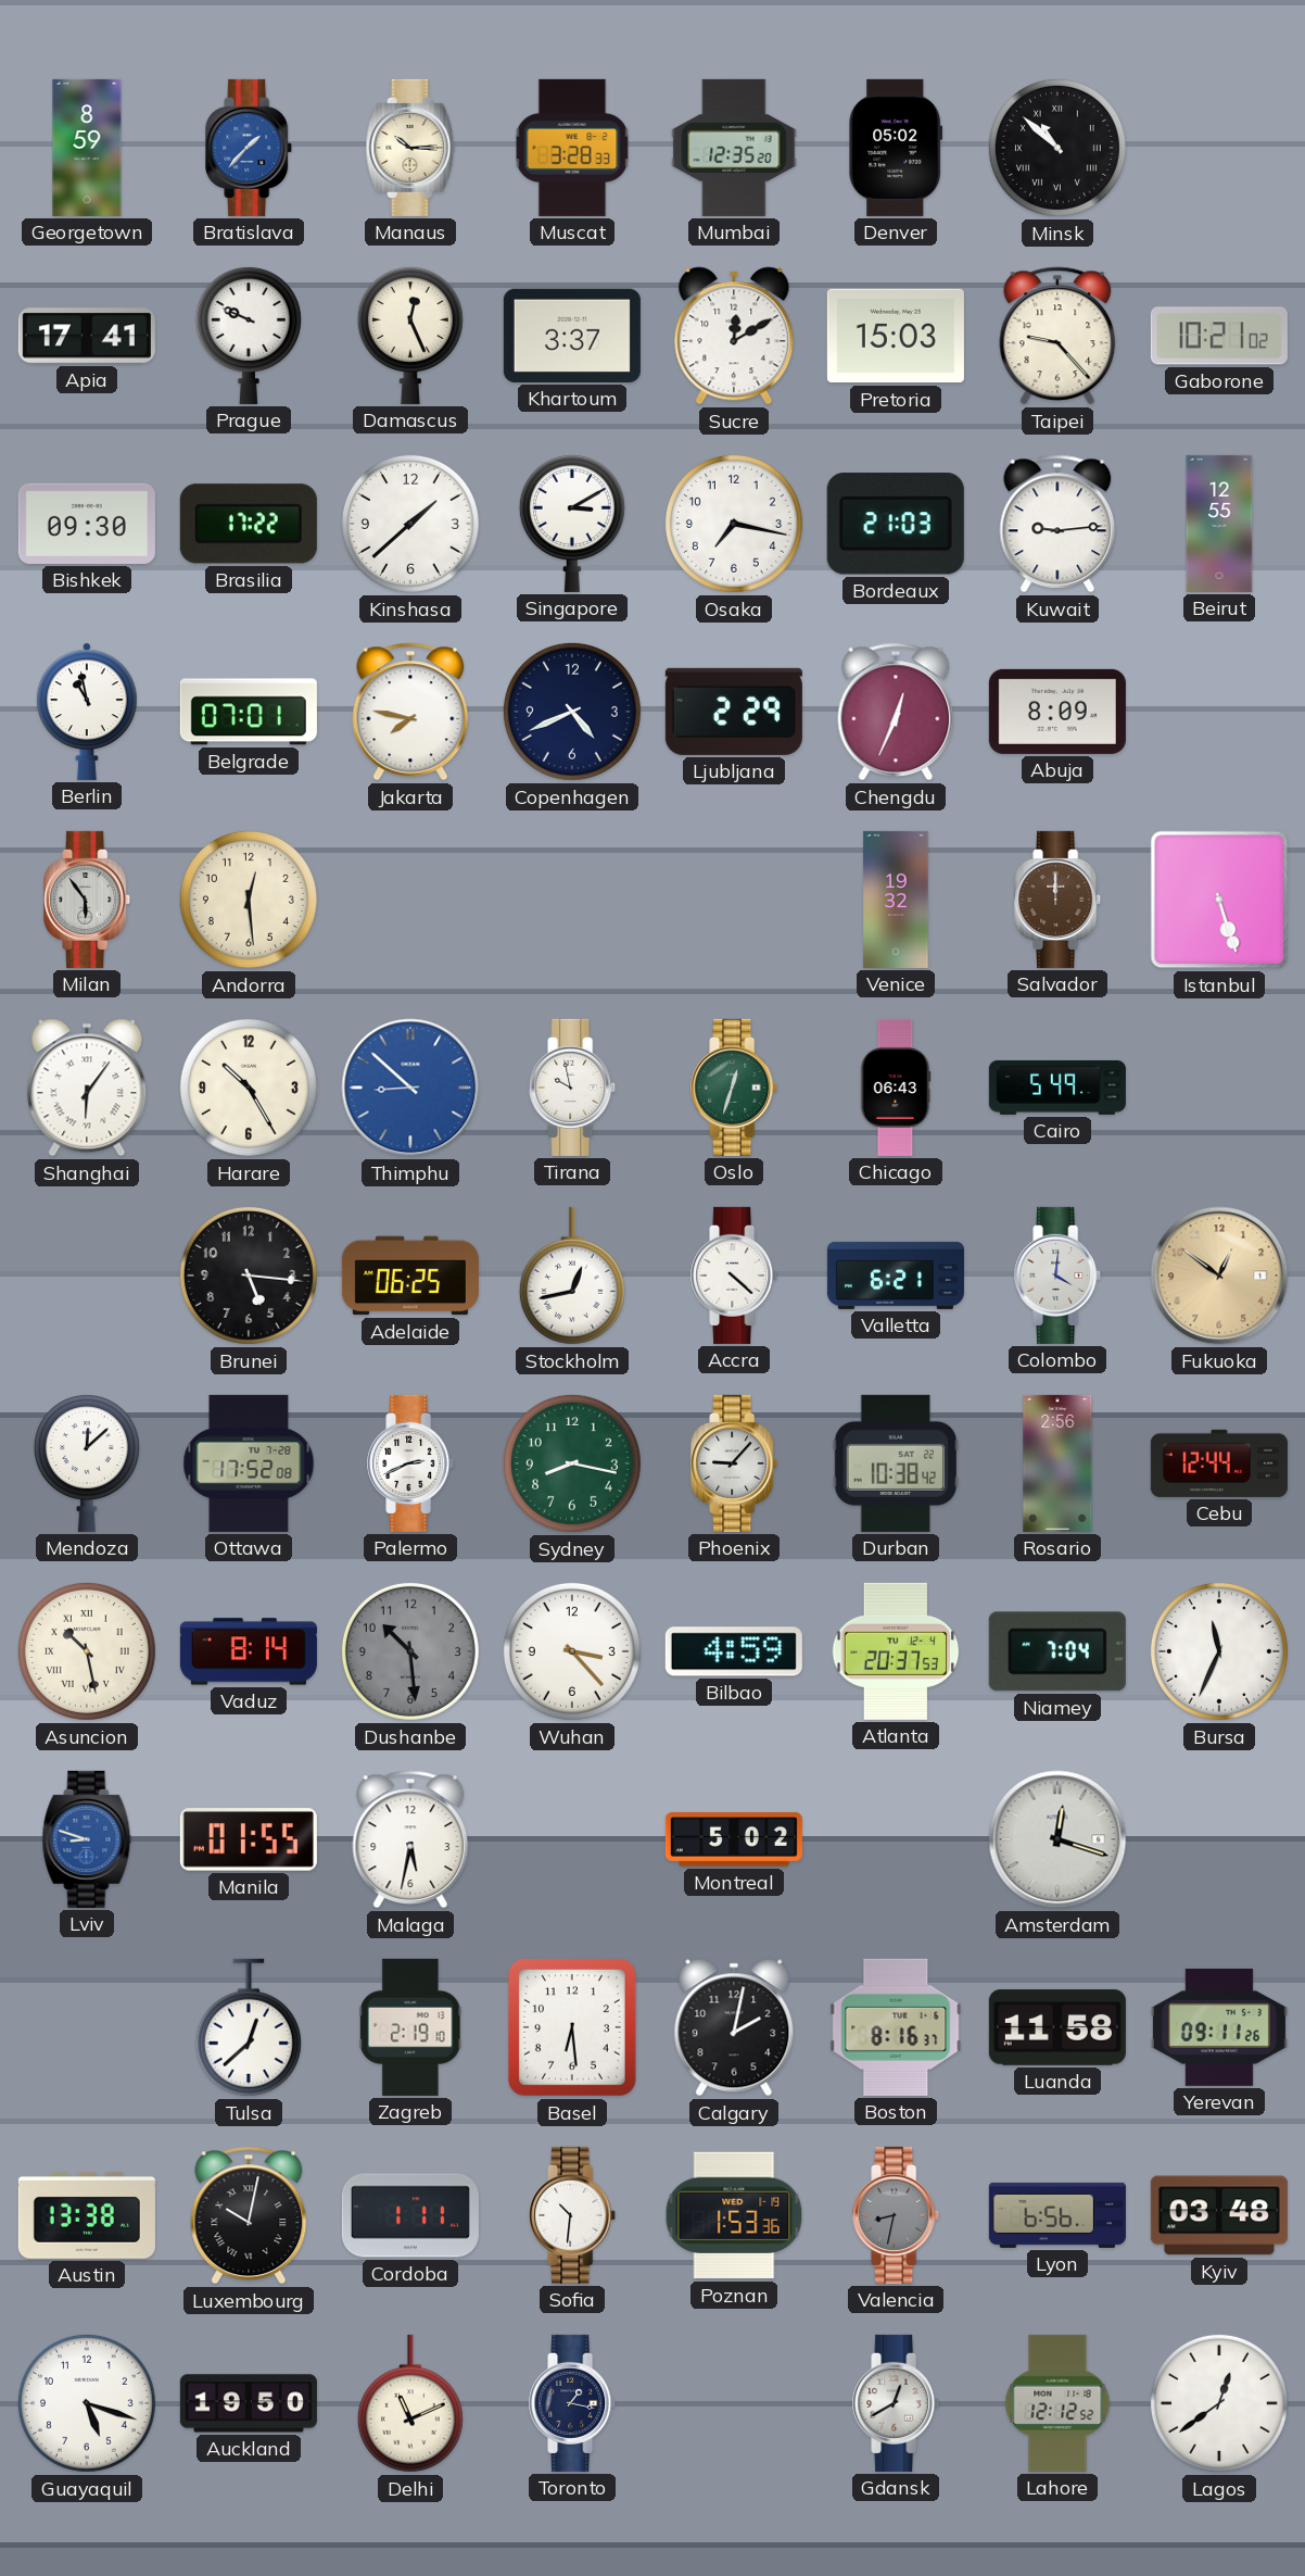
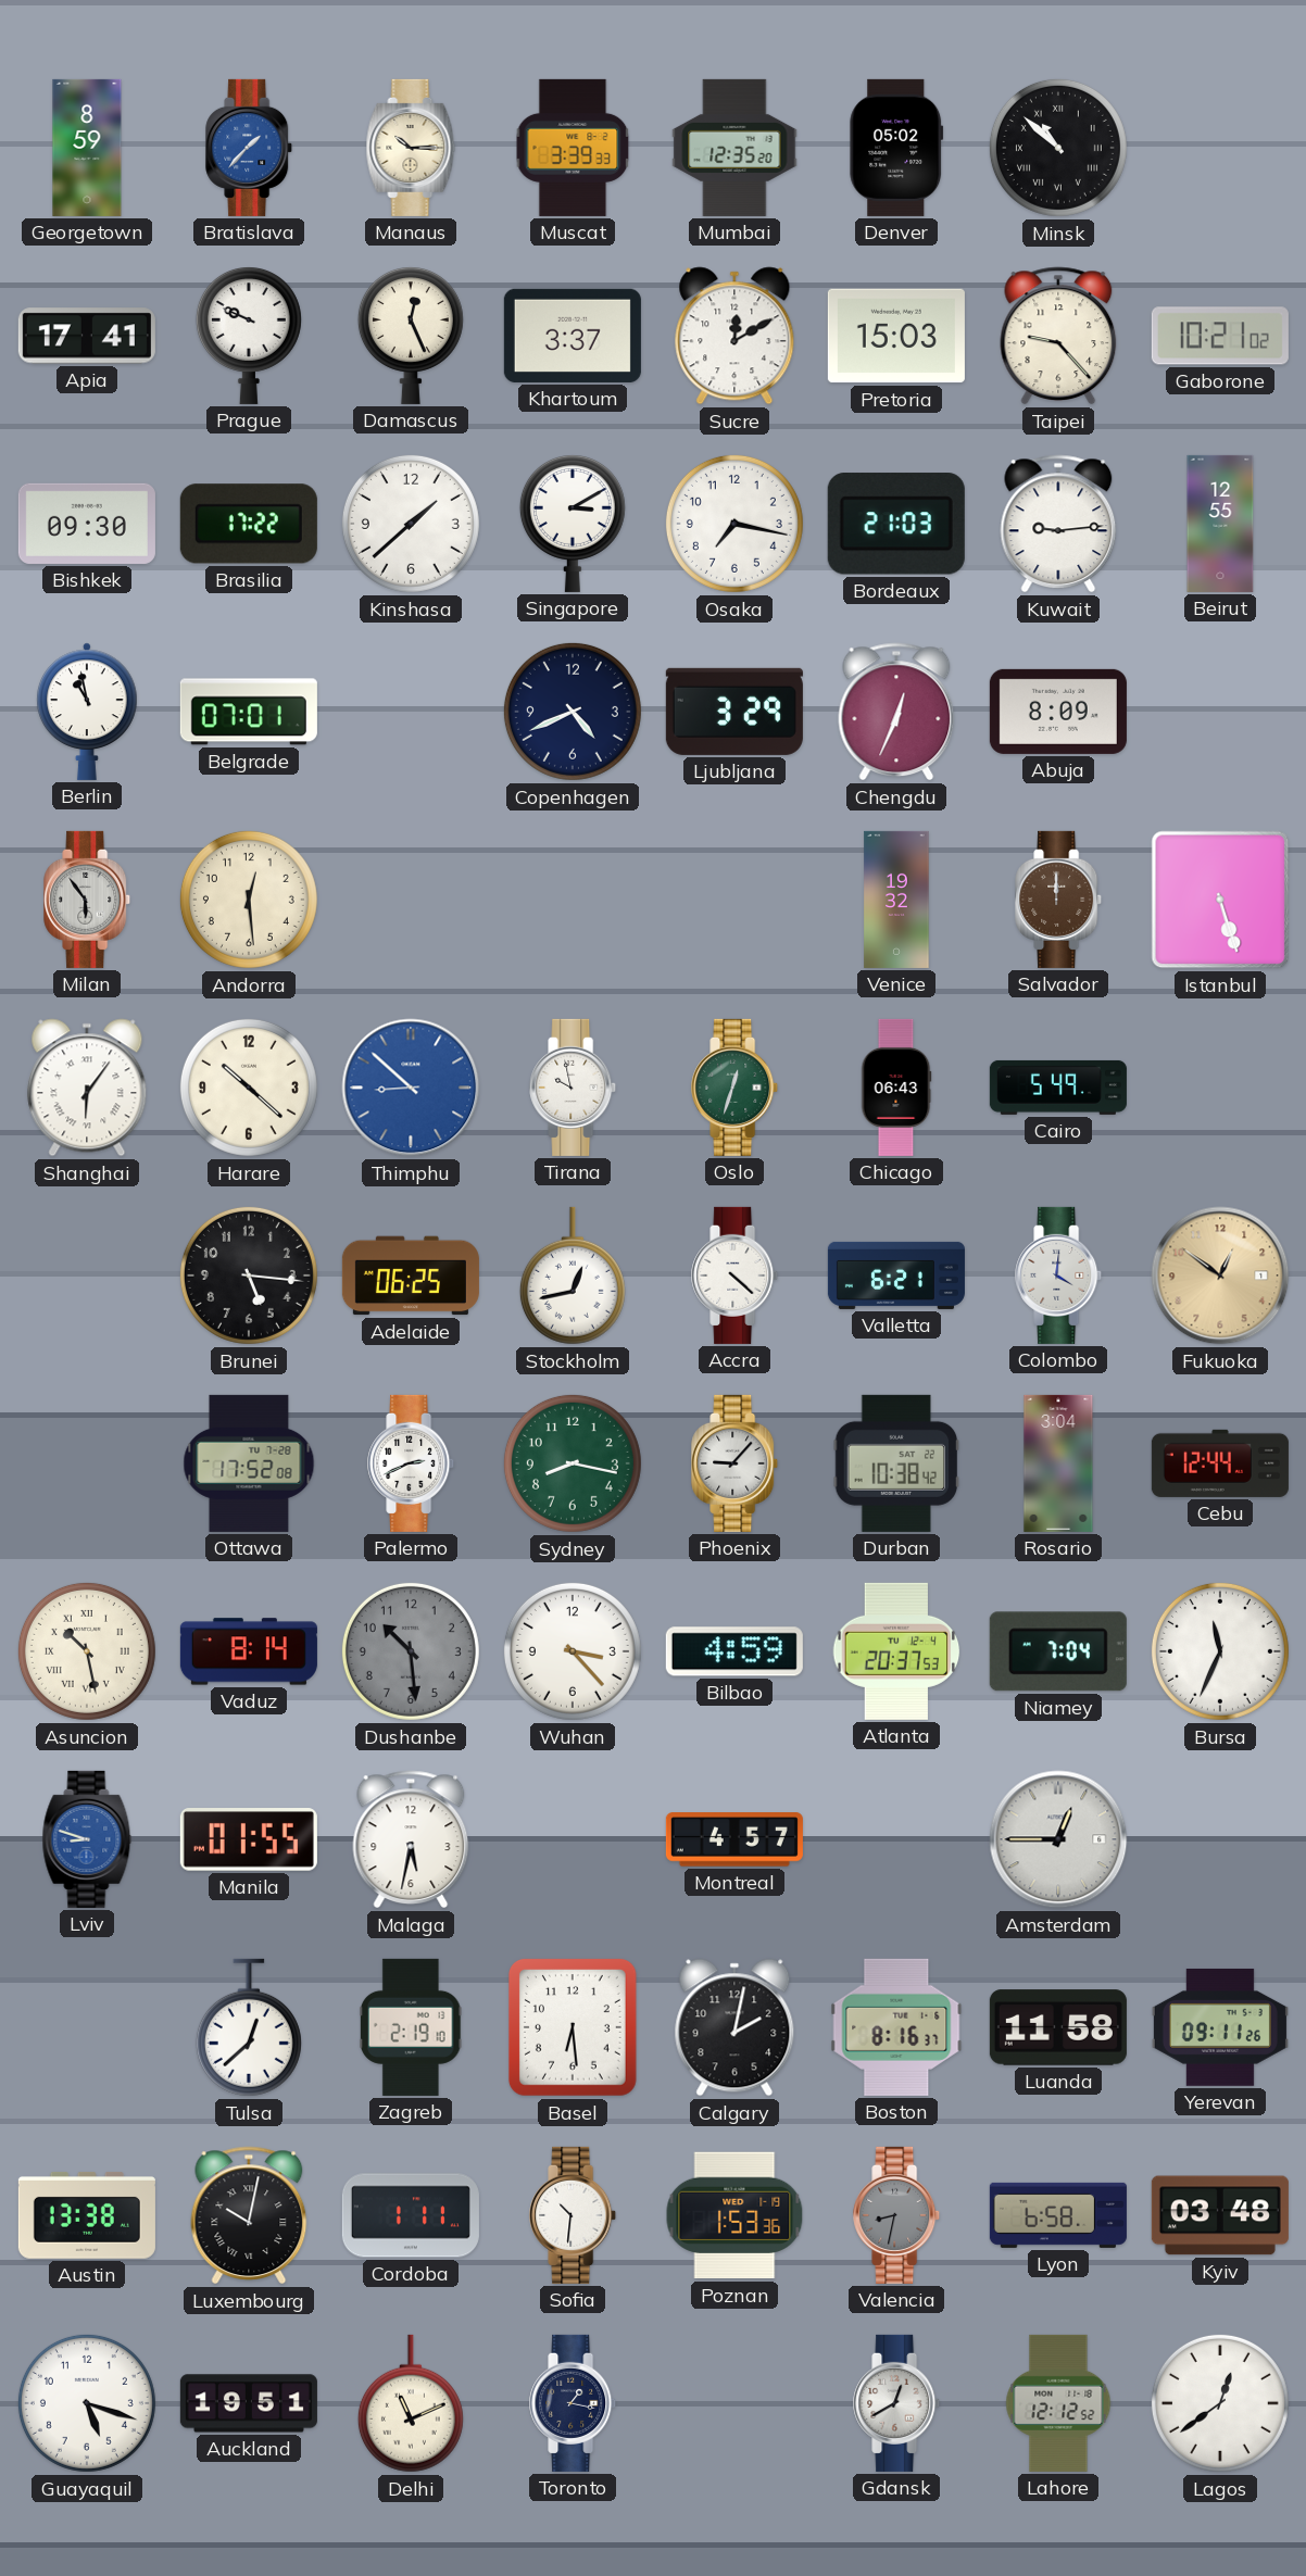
Muscat: 3:28 -> 3:39 (573, 148)
Jakarta: 7:47 -> none (410, 712)
Ljubljana: 2:29 -> 3:29 (734, 712)
Harare: 10:25 -> 10:22 (249, 1088)
Mendoza: 12:08 -> none (87, 1463)
Rosario: 2:56 -> 3:04 (1058, 1463)
Montreal: 5:02 -> 4:57 (734, 1839)
Amsterdam: 12:18 -> 12:45 (1058, 1839)
Lyon: 6:56 -> 6:58 (1058, 2215)
Auckland: 19:50 -> 19:51 (249, 2403)
